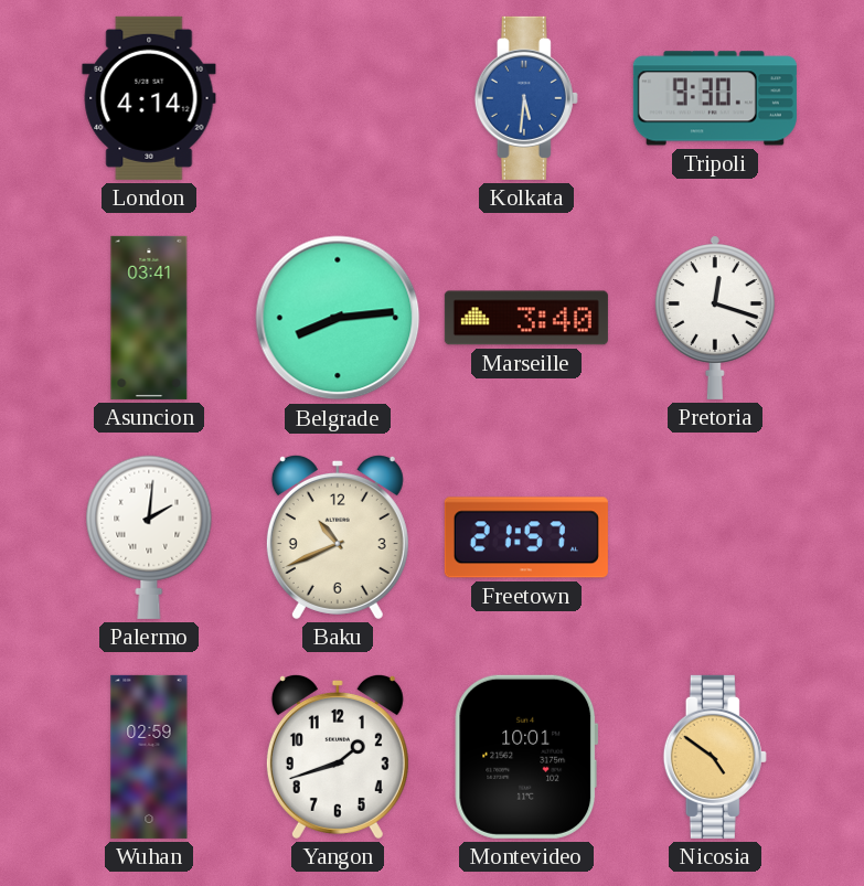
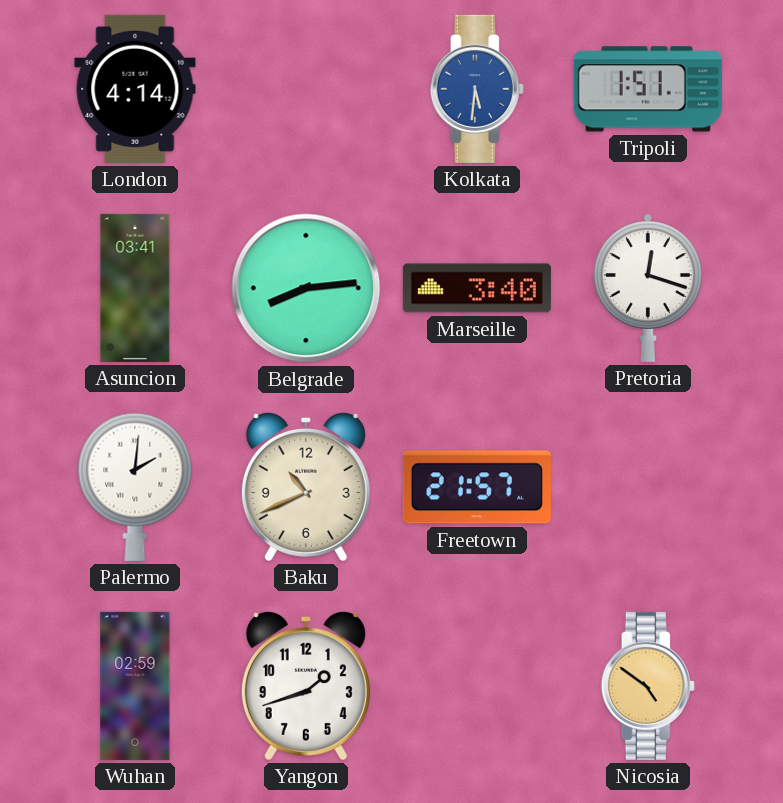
Tripoli: 9:30 -> 1:51 (648, 89)
Montevideo: 10:01 -> none (526, 757)
